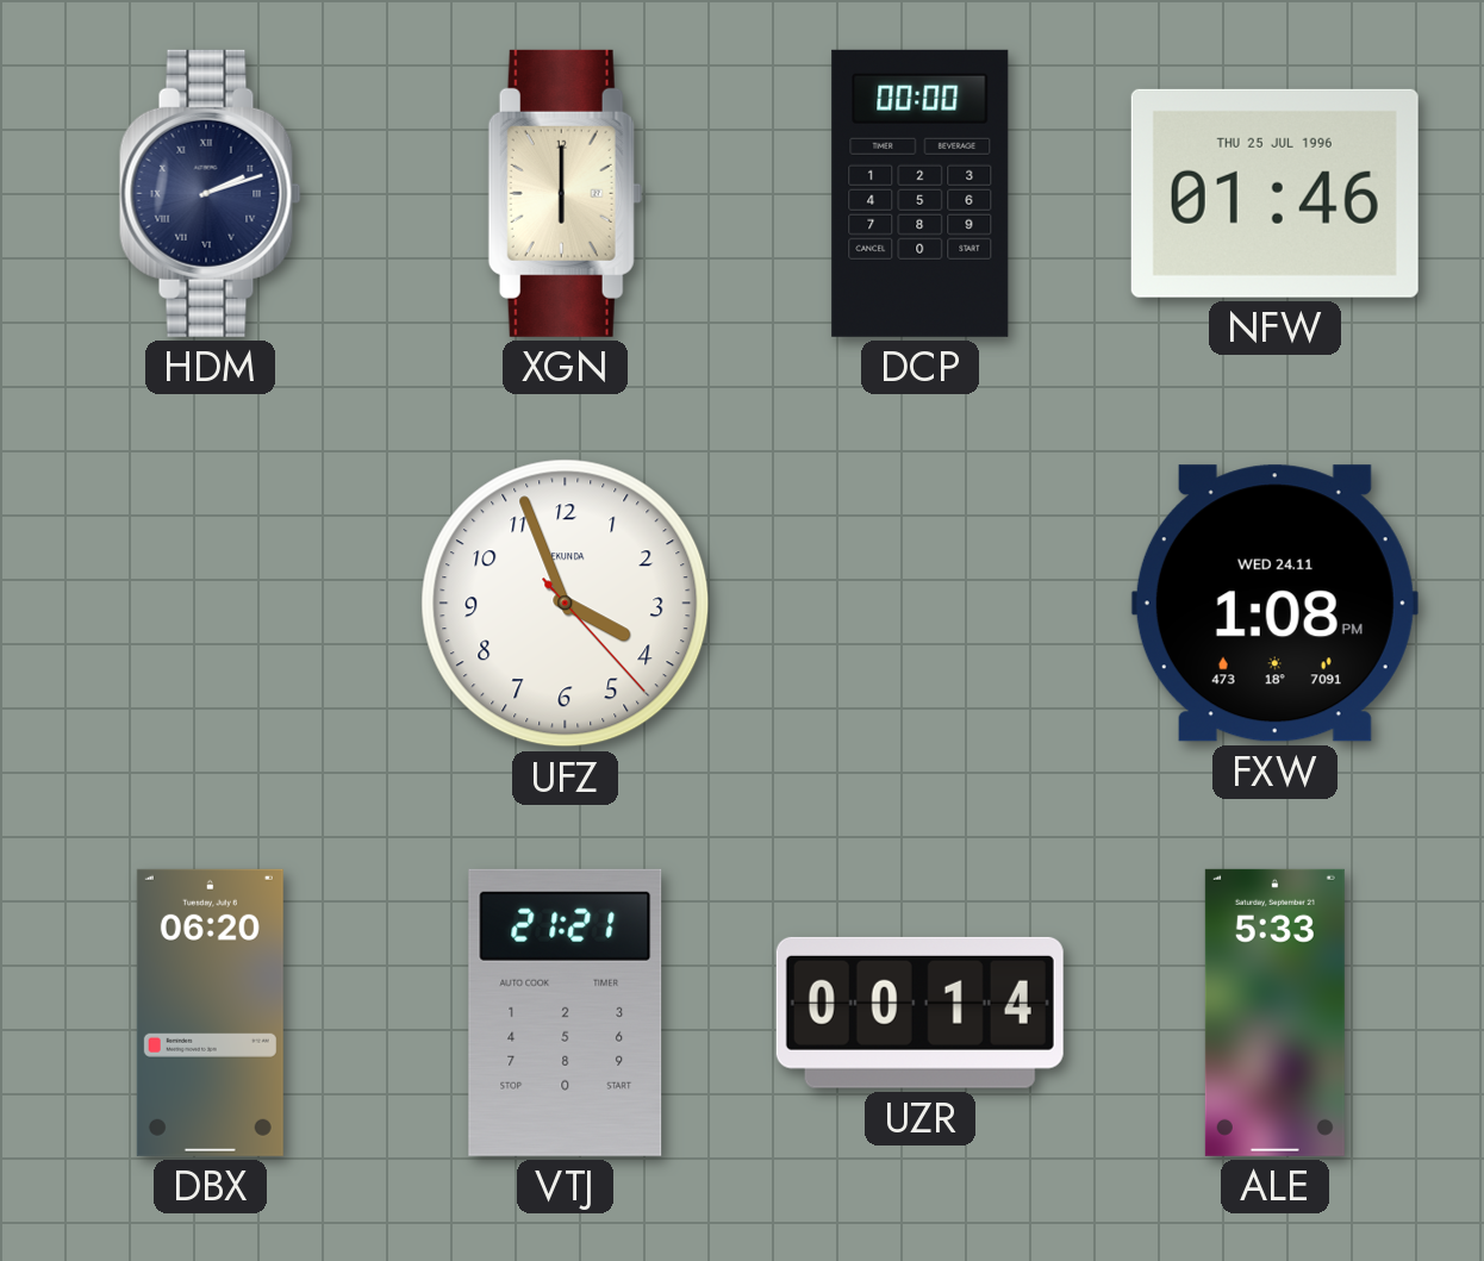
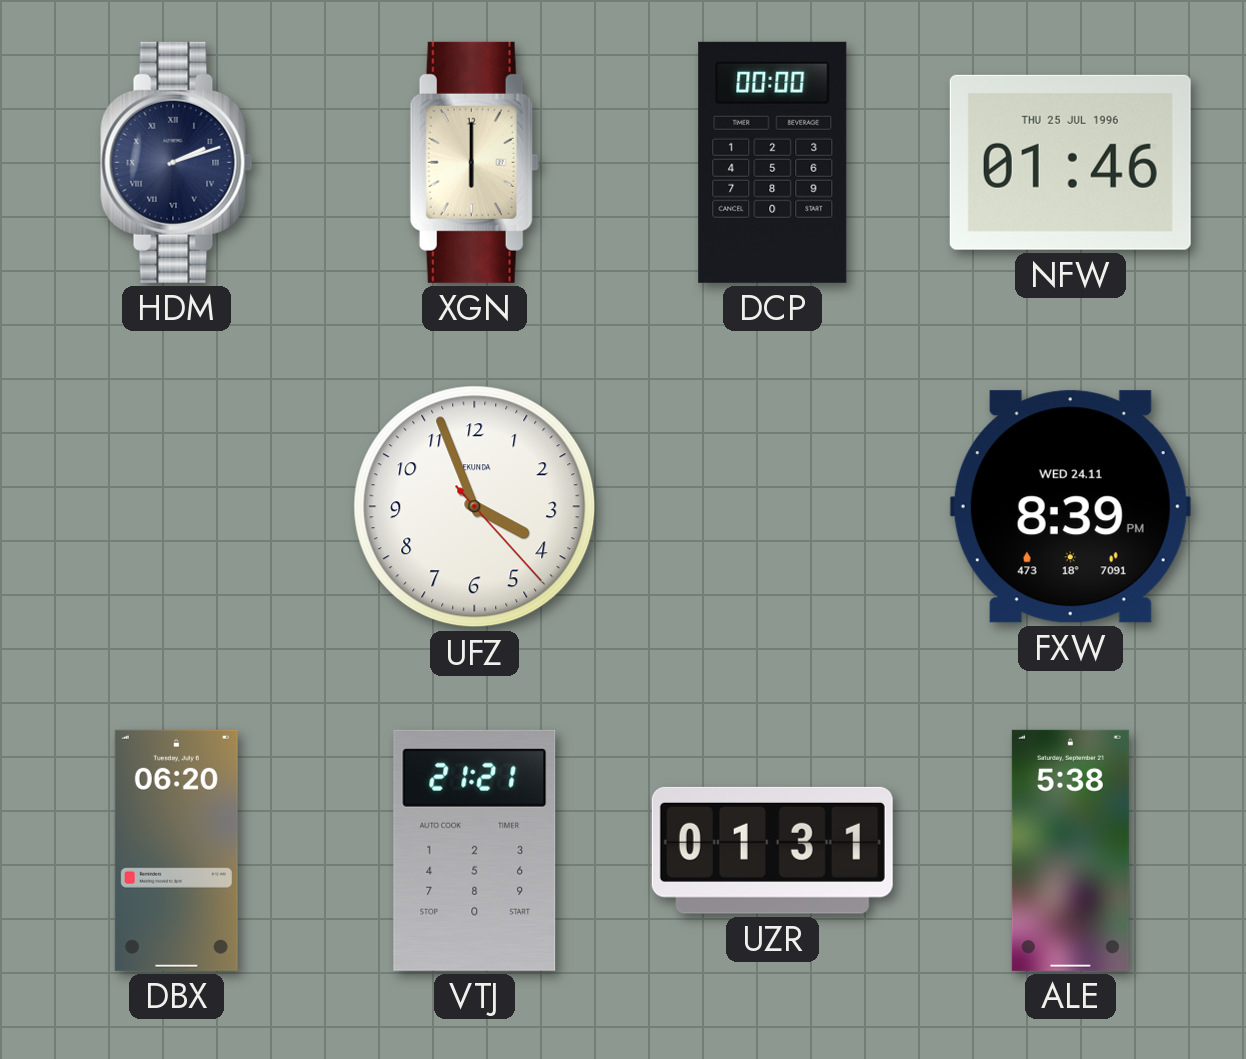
FXW: 1:08 -> 8:39 (1070, 507)
UZR: 00:14 -> 01:31 (772, 850)
ALE: 5:33 -> 5:38 (1070, 850)
